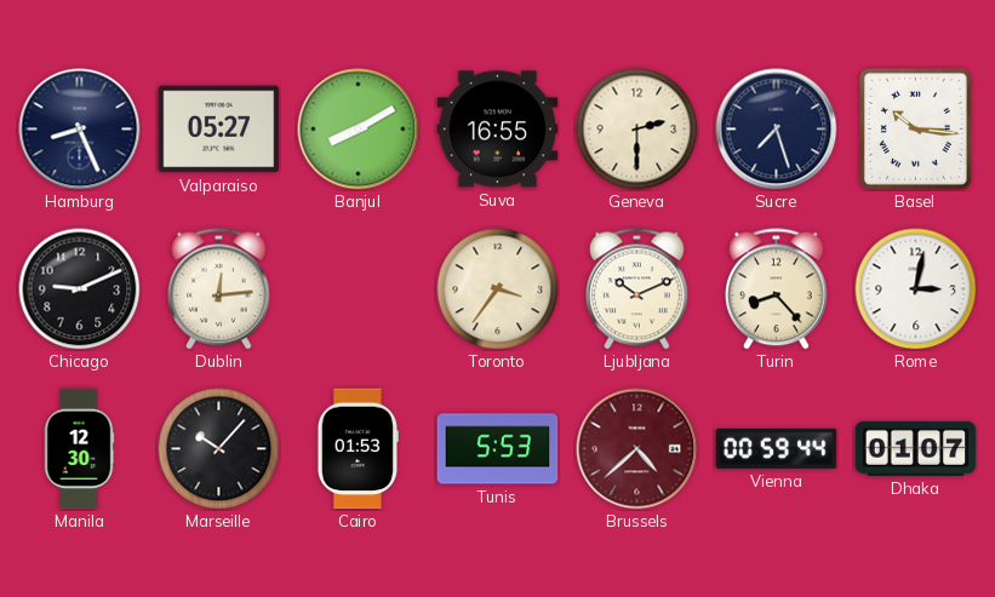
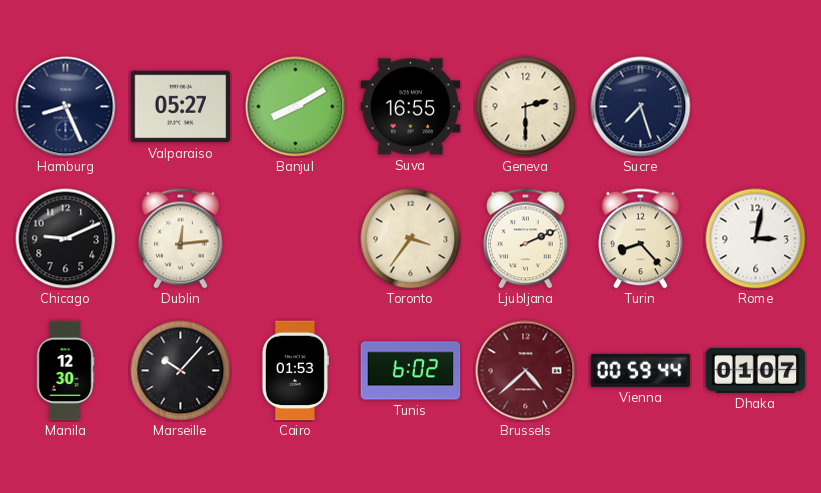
Basel: 10:16 -> none (915, 128)
Ljubljana: 10:11 -> 2:11 (526, 239)
Tunis: 5:53 -> 6:02 (411, 371)
